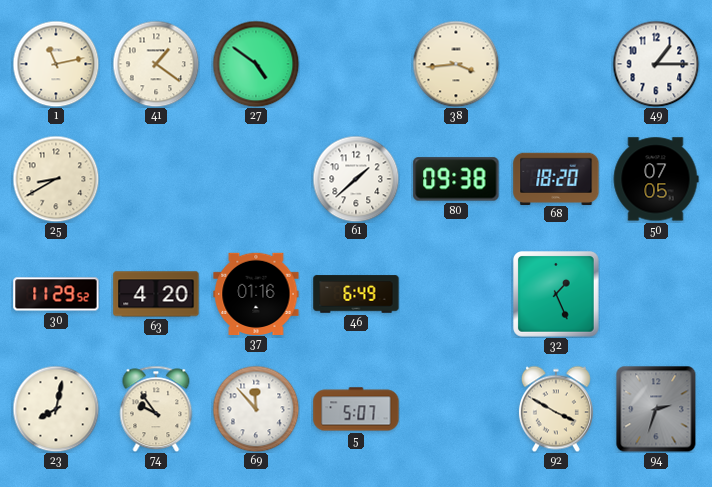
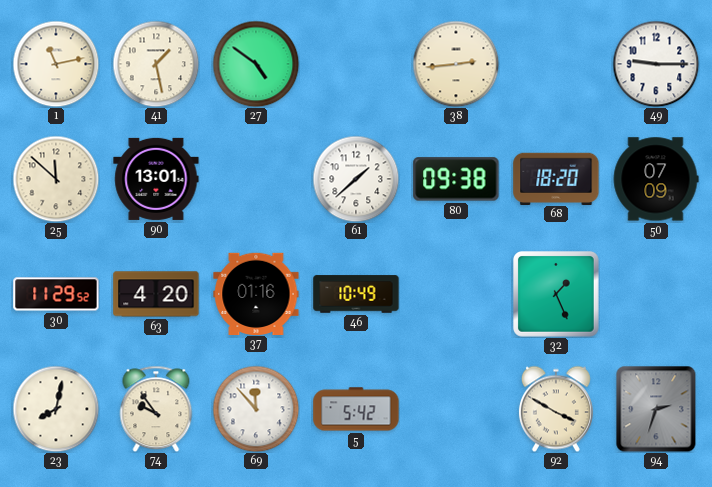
41: 1:21 -> 1:28 (156, 64)
38: 3:44 -> 2:44 (456, 64)
49: 1:15 -> 9:15 (656, 64)
25: 8:40 -> 11:52 (56, 179)
90: none -> 13:01 (156, 179)
50: 07:05 -> 07:09 (656, 179)
46: 6:49 -> 10:49 (356, 294)
5: 5:07 -> 5:42 (356, 409)
